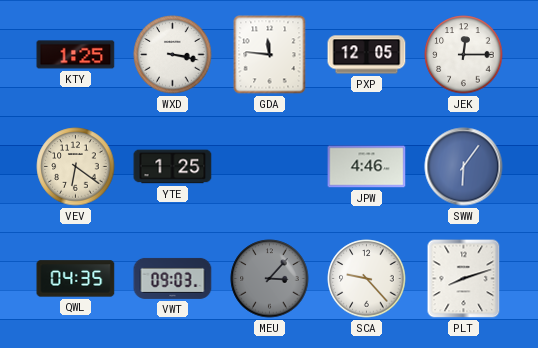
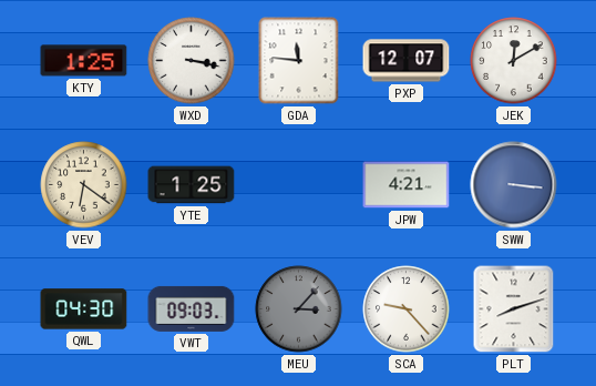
PXP: 12:05 -> 12:07 (407, 61)
JEK: 12:15 -> 12:10 (514, 61)
JPW: 4:46 -> 4:21 (407, 185)
SWW: 6:06 -> 3:16 (514, 185)
QWL: 04:35 -> 04:30 (84, 309)
